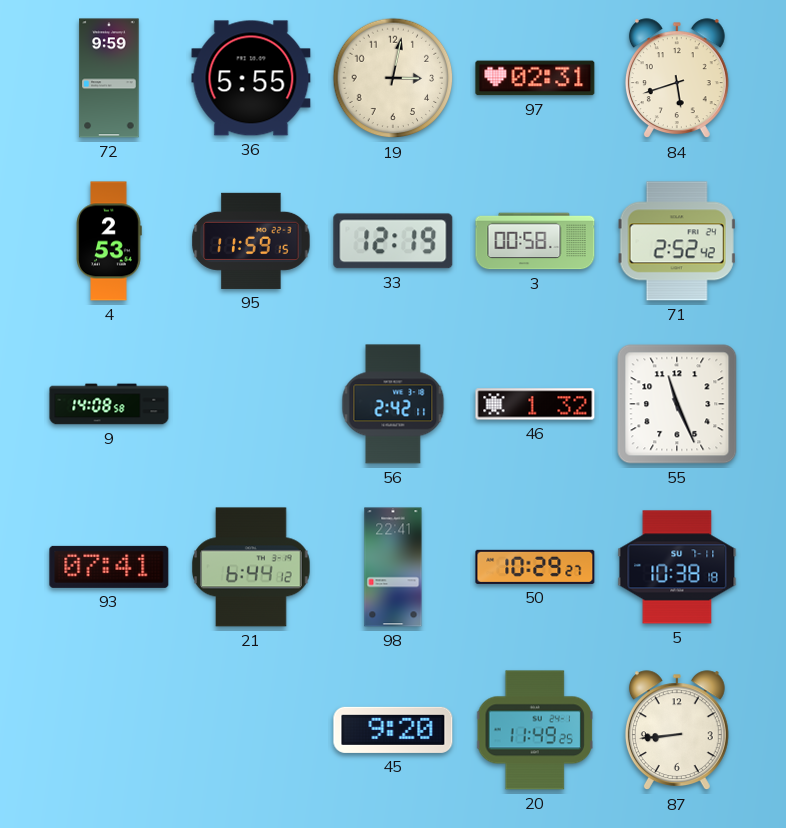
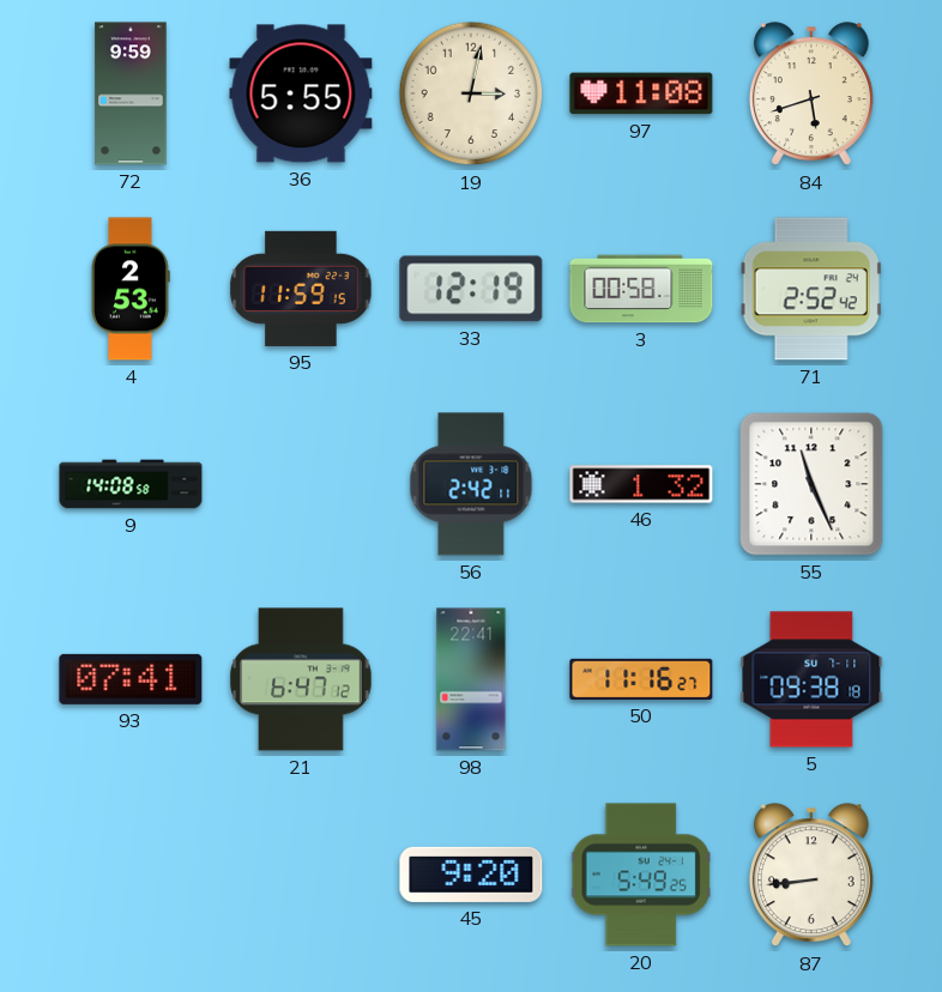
97: 02:31 -> 11:08 (641, 93)
21: 6:44 -> 6:47 (301, 679)
50: 10:29 -> 11:16 (641, 679)
5: 10:38 -> 09:38 (811, 679)
20: 11:49 -> 5:49 (641, 875)
